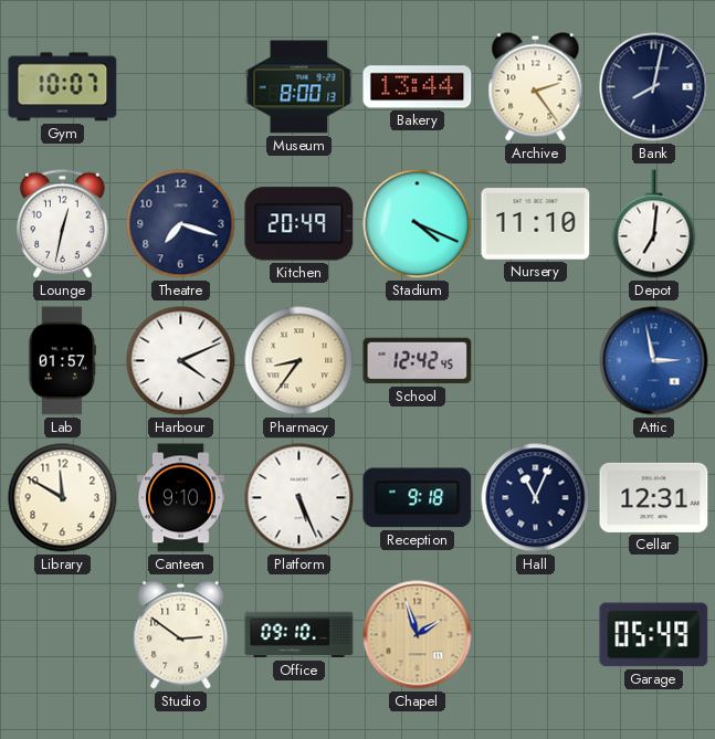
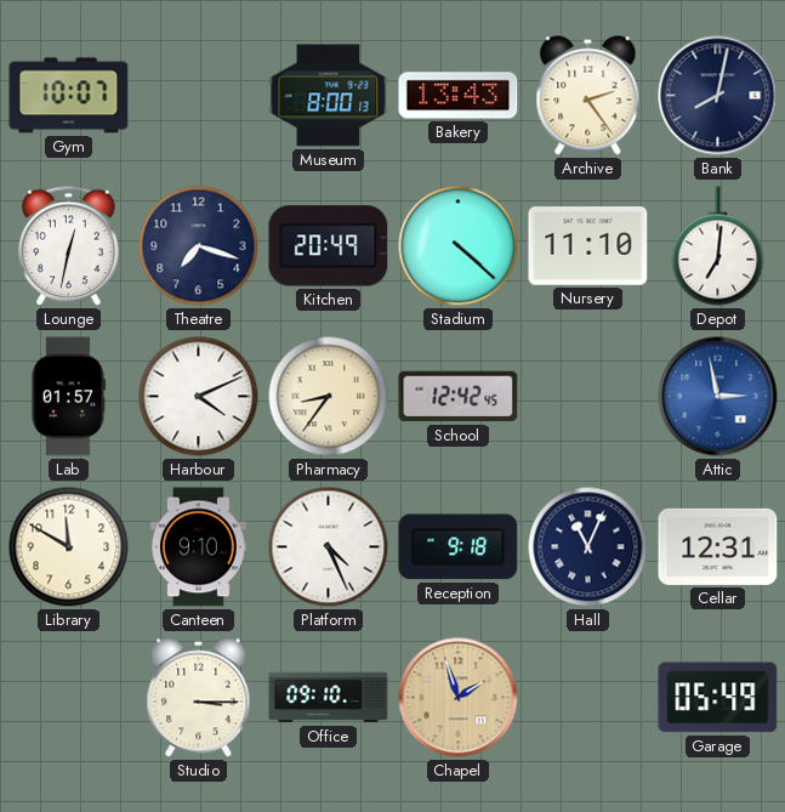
Bakery: 13:44 -> 13:43 (459, 96)
Stadium: 4:19 -> 4:22 (459, 246)
Platform: 5:26 -> 4:26 (329, 547)
Studio: 2:51 -> 3:15 (199, 698)
